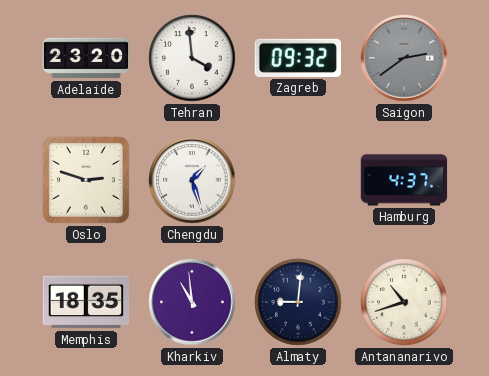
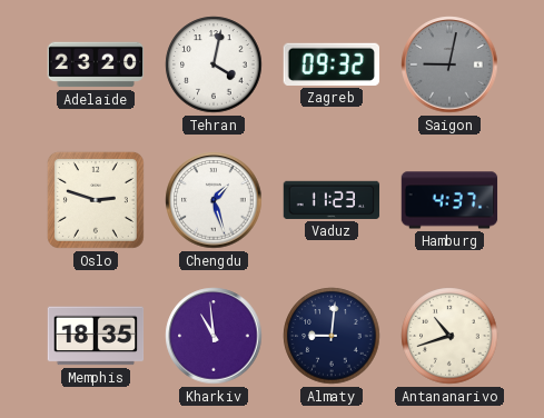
Tehran: 3:59 -> 4:02 (214, 64)
Saigon: 2:39 -> 9:02 (449, 64)
Vaduz: none -> 11:23 (332, 200)
